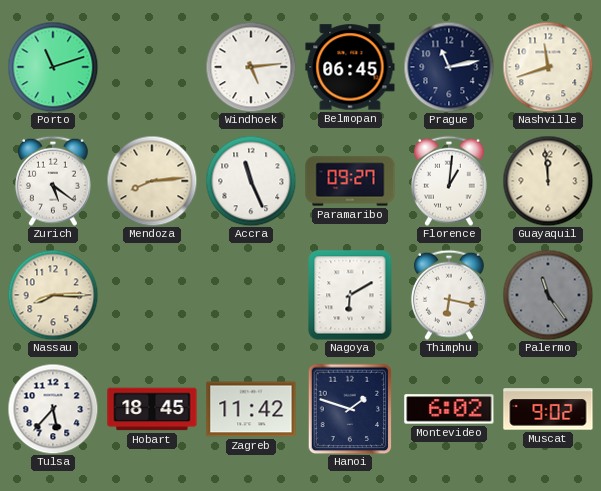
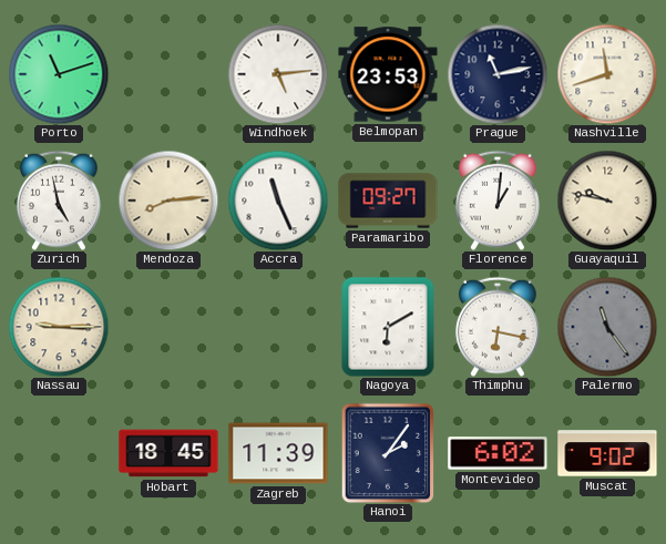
Belmopan: 06:45 -> 23:53 (388, 74)
Zurich: 5:21 -> 4:58 (59, 201)
Guayaquil: 11:59 -> 9:47 (607, 201)
Nassau: 8:15 -> 9:15 (59, 327)
Tulsa: 5:37 -> none (53, 409)
Zagreb: 11:42 -> 11:39 (278, 453)
Hanoi: 1:48 -> 2:06 (388, 453)
